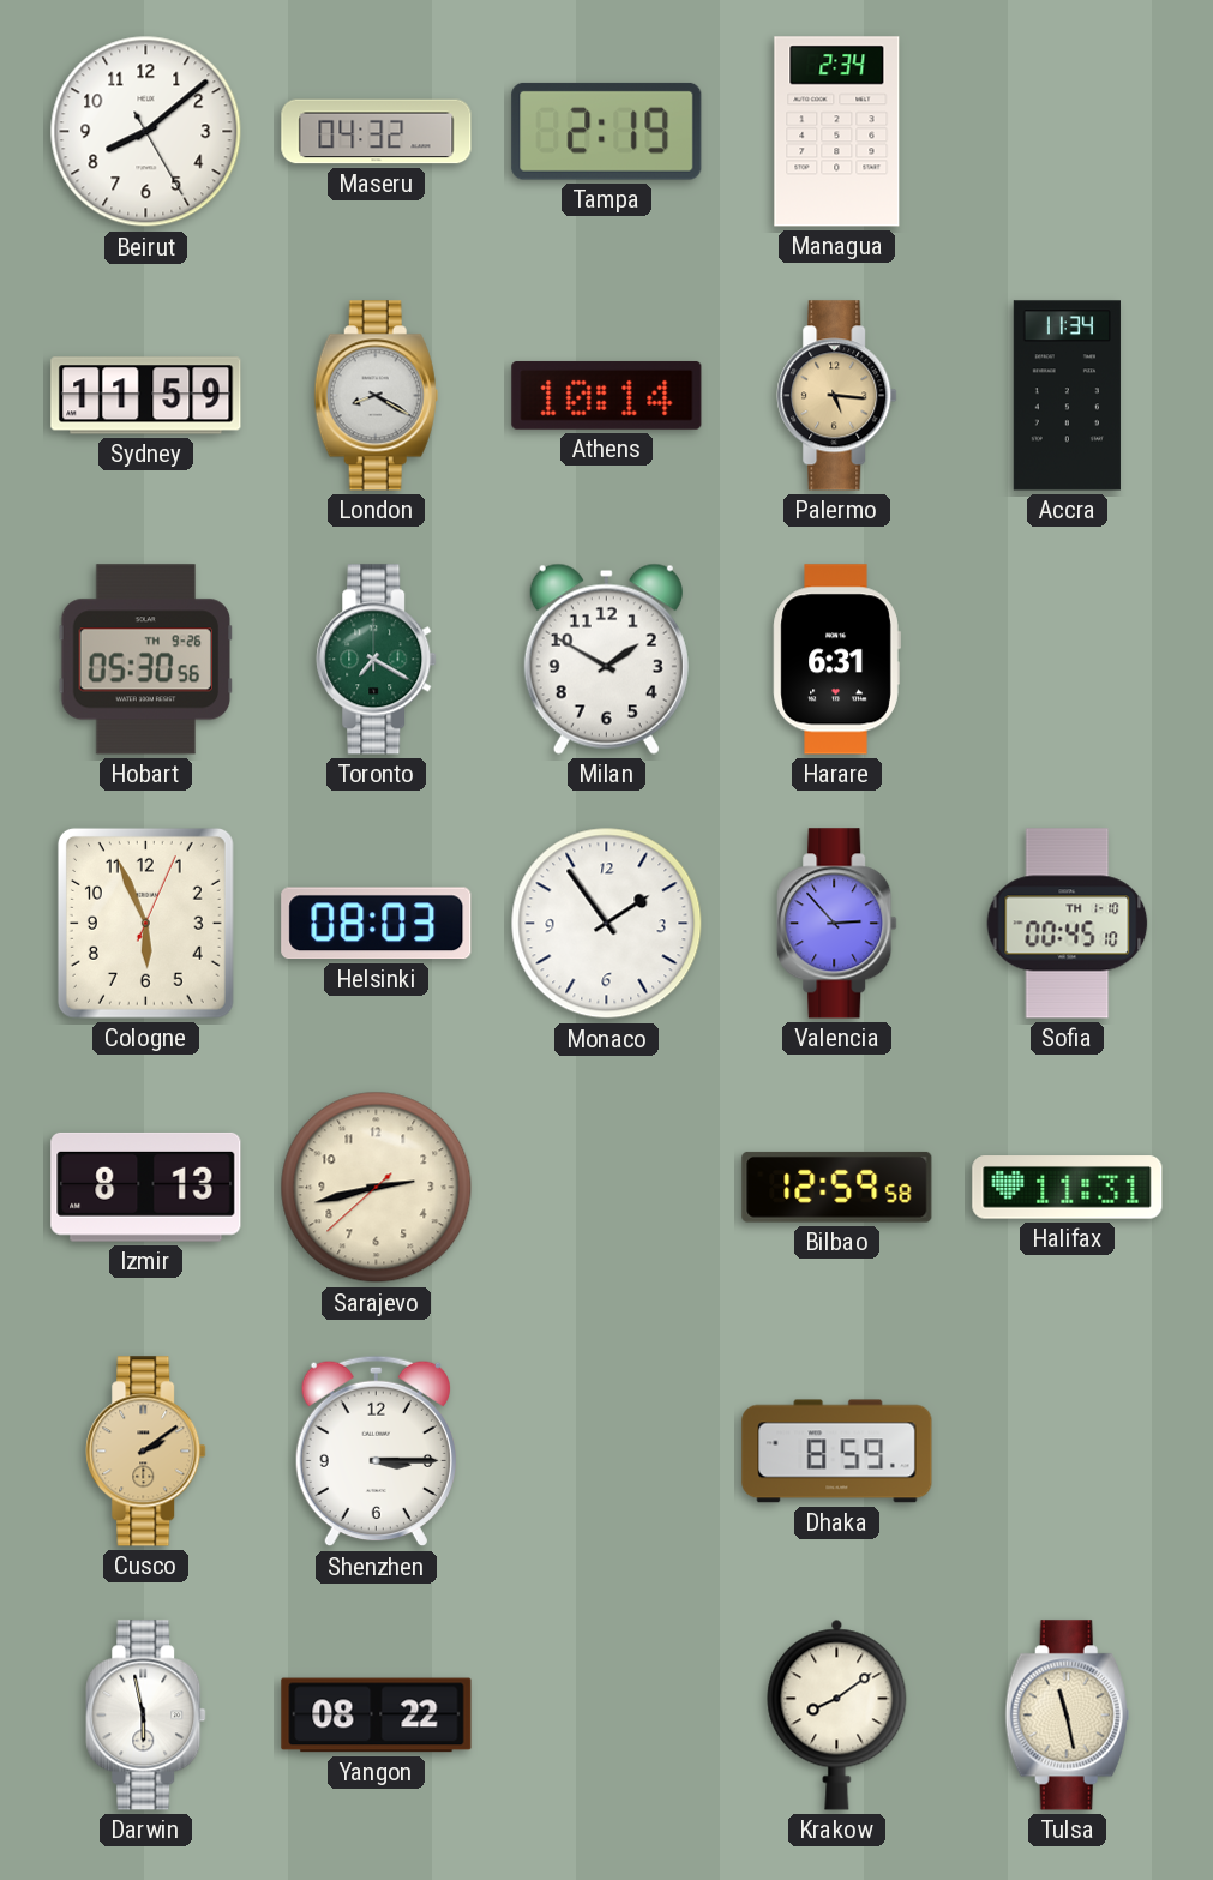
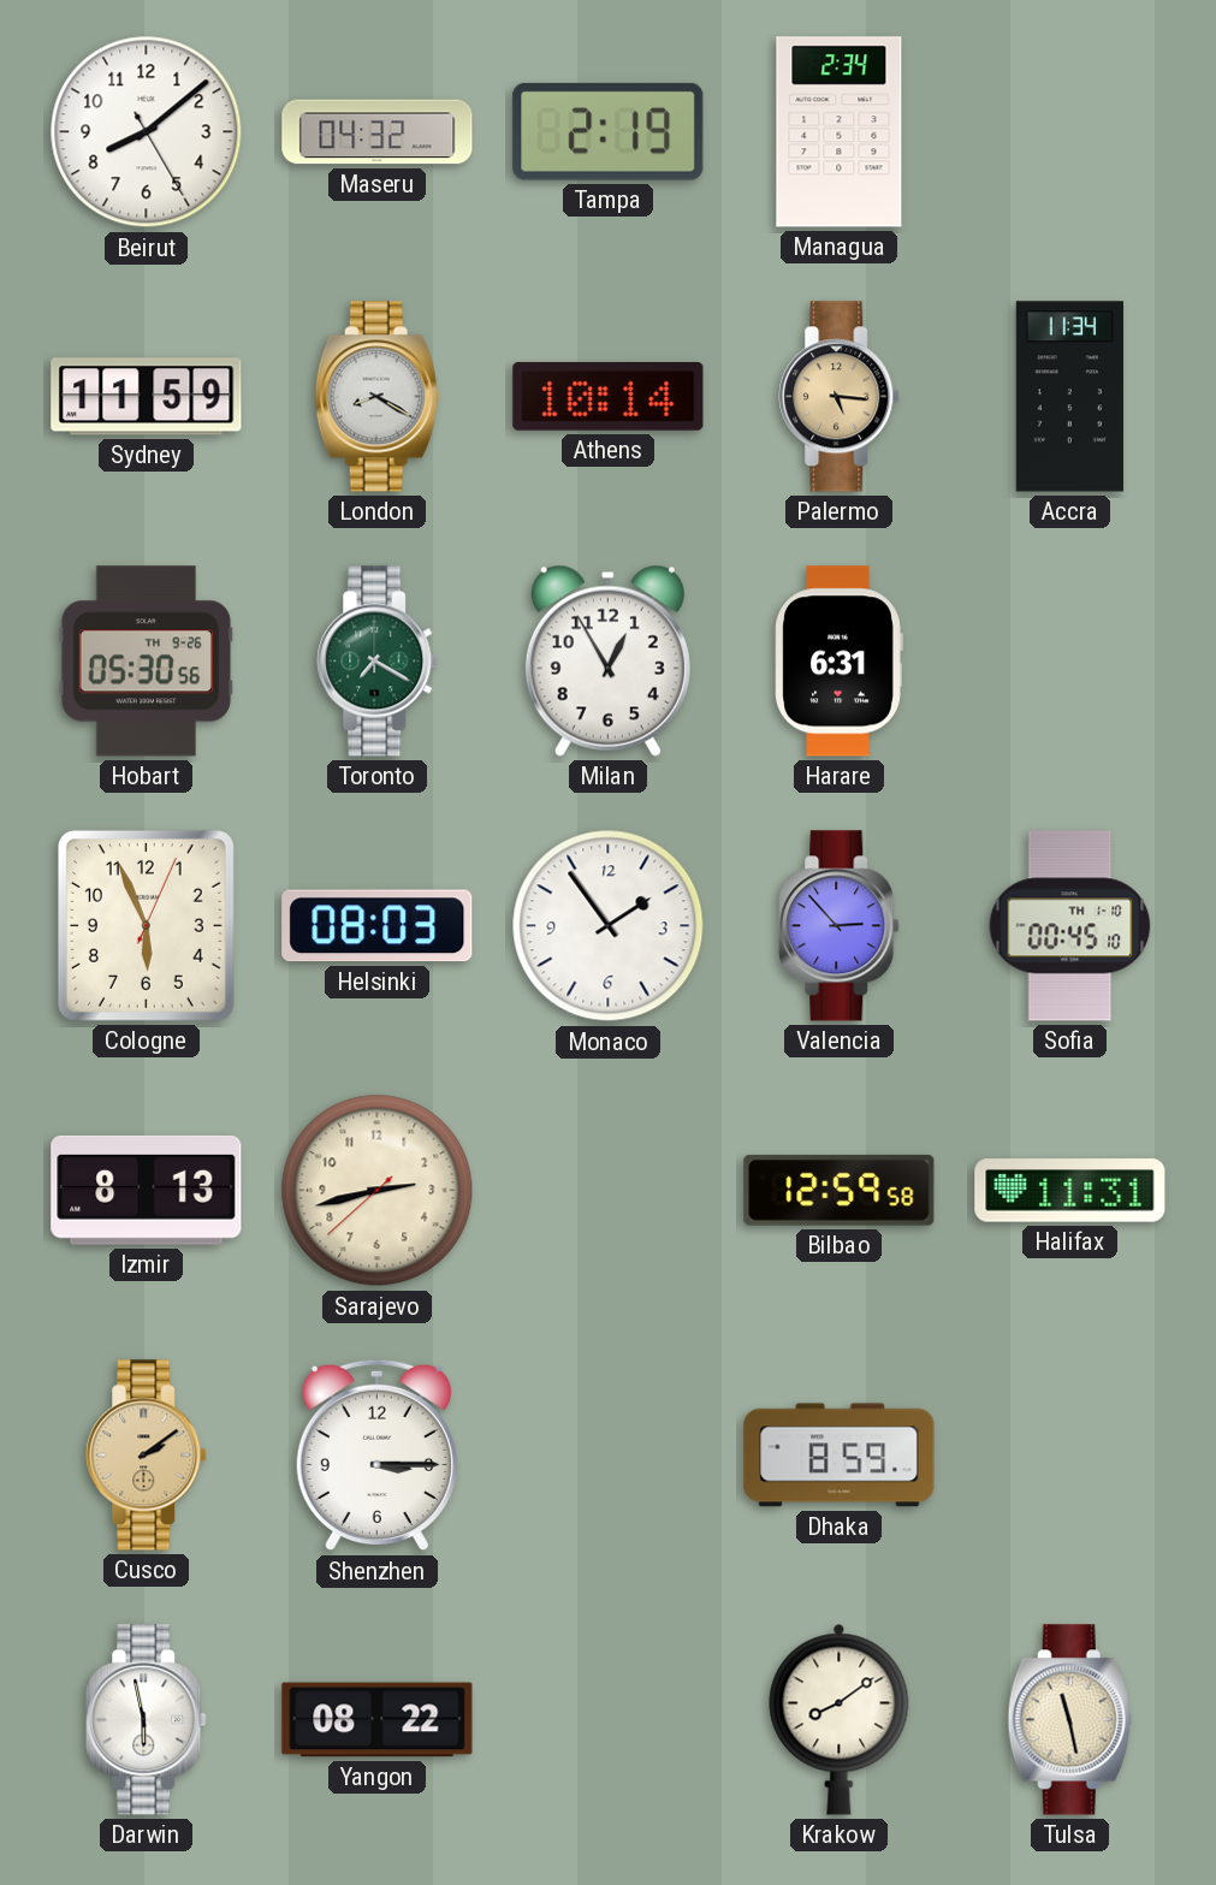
Milan: 1:50 -> 12:55 (607, 660)
